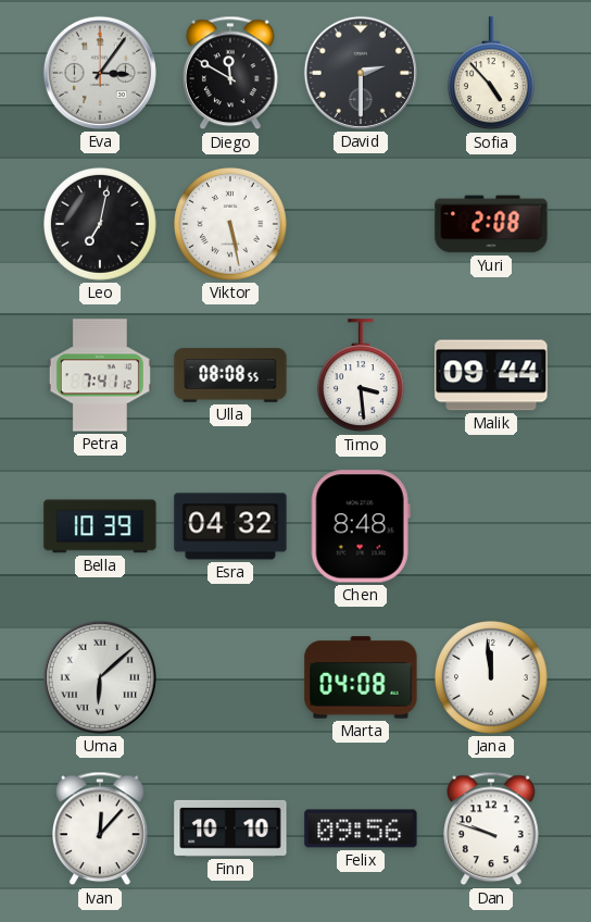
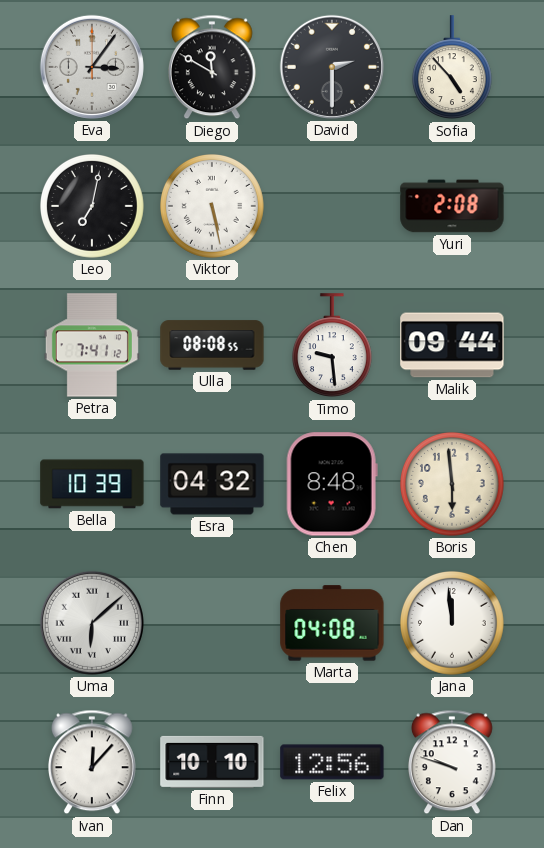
Timo: 3:29 -> 9:29 (332, 346)
Boris: none -> 5:59 (453, 485)
Felix: 09:56 -> 12:56 (332, 762)
